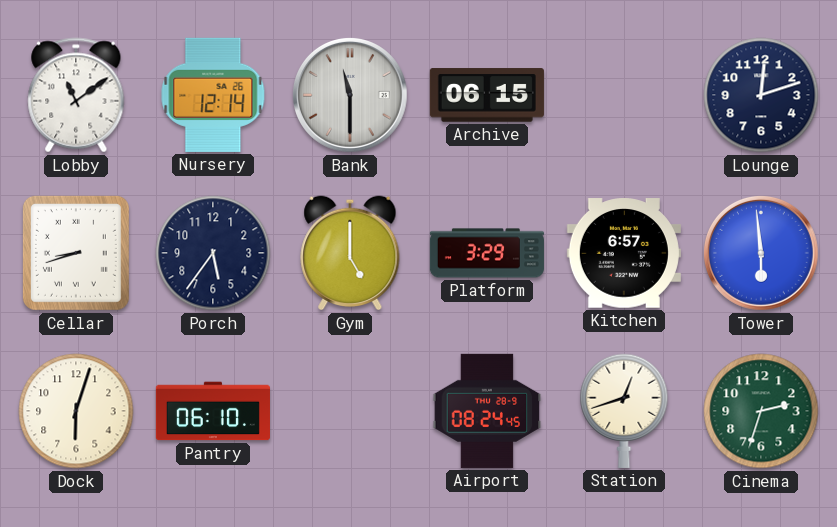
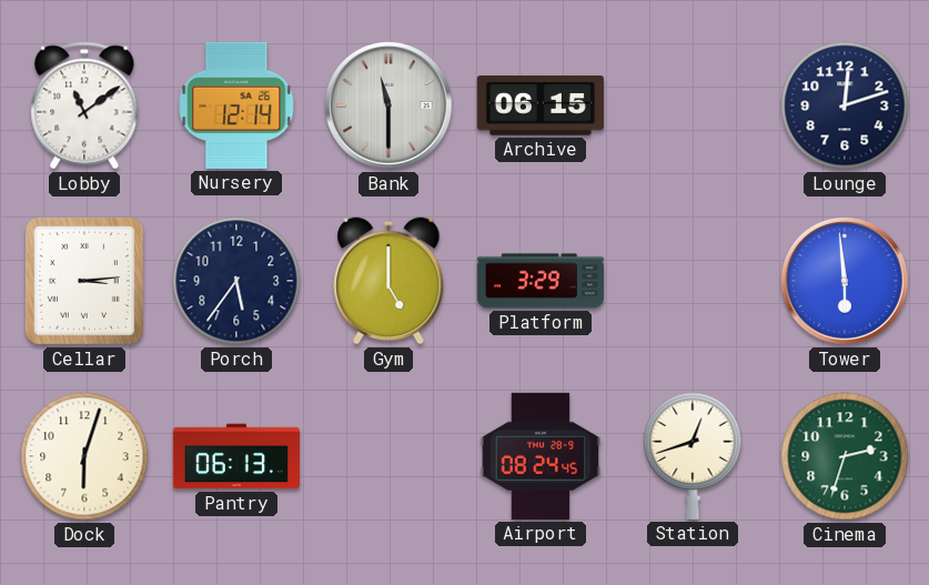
Cellar: 8:42 -> 3:14 (84, 281)
Kitchen: 6:57 -> none (624, 253)
Pantry: 06:10 -> 06:13 (236, 456)
